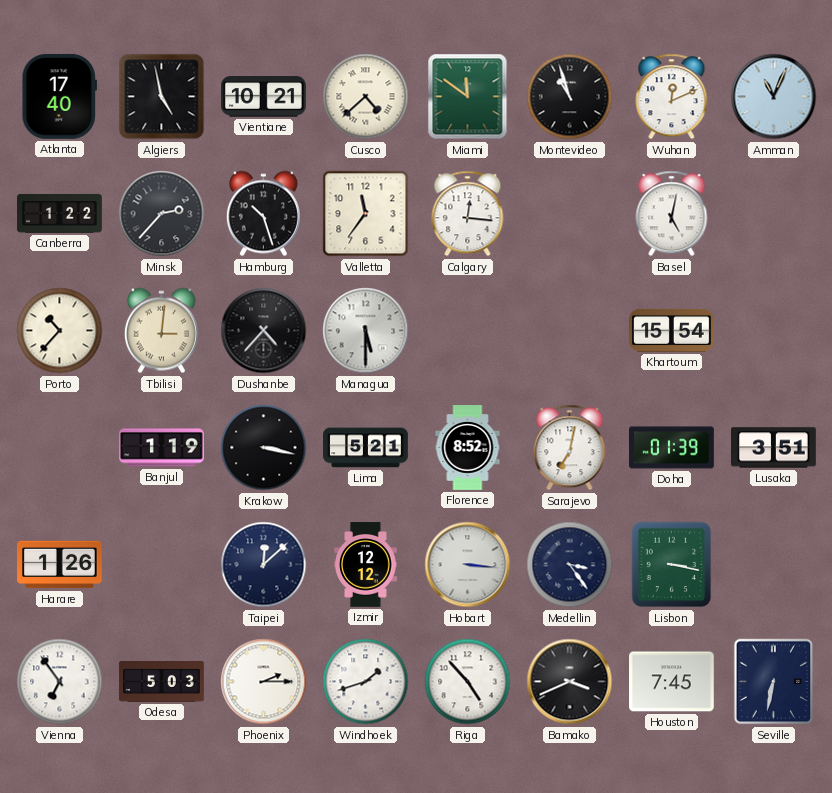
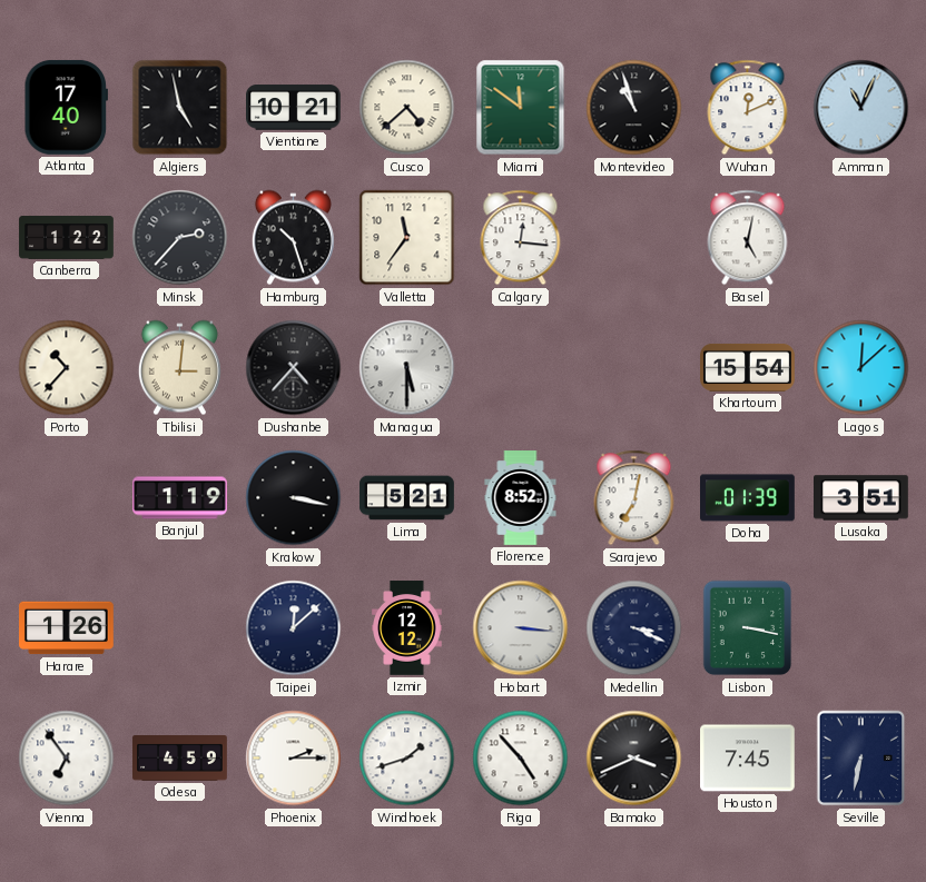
Lagos: none -> 12:08 (861, 368)
Medellin: 3:24 -> 3:19 (634, 628)
Odesa: 5:03 -> 4:59 (180, 759)
